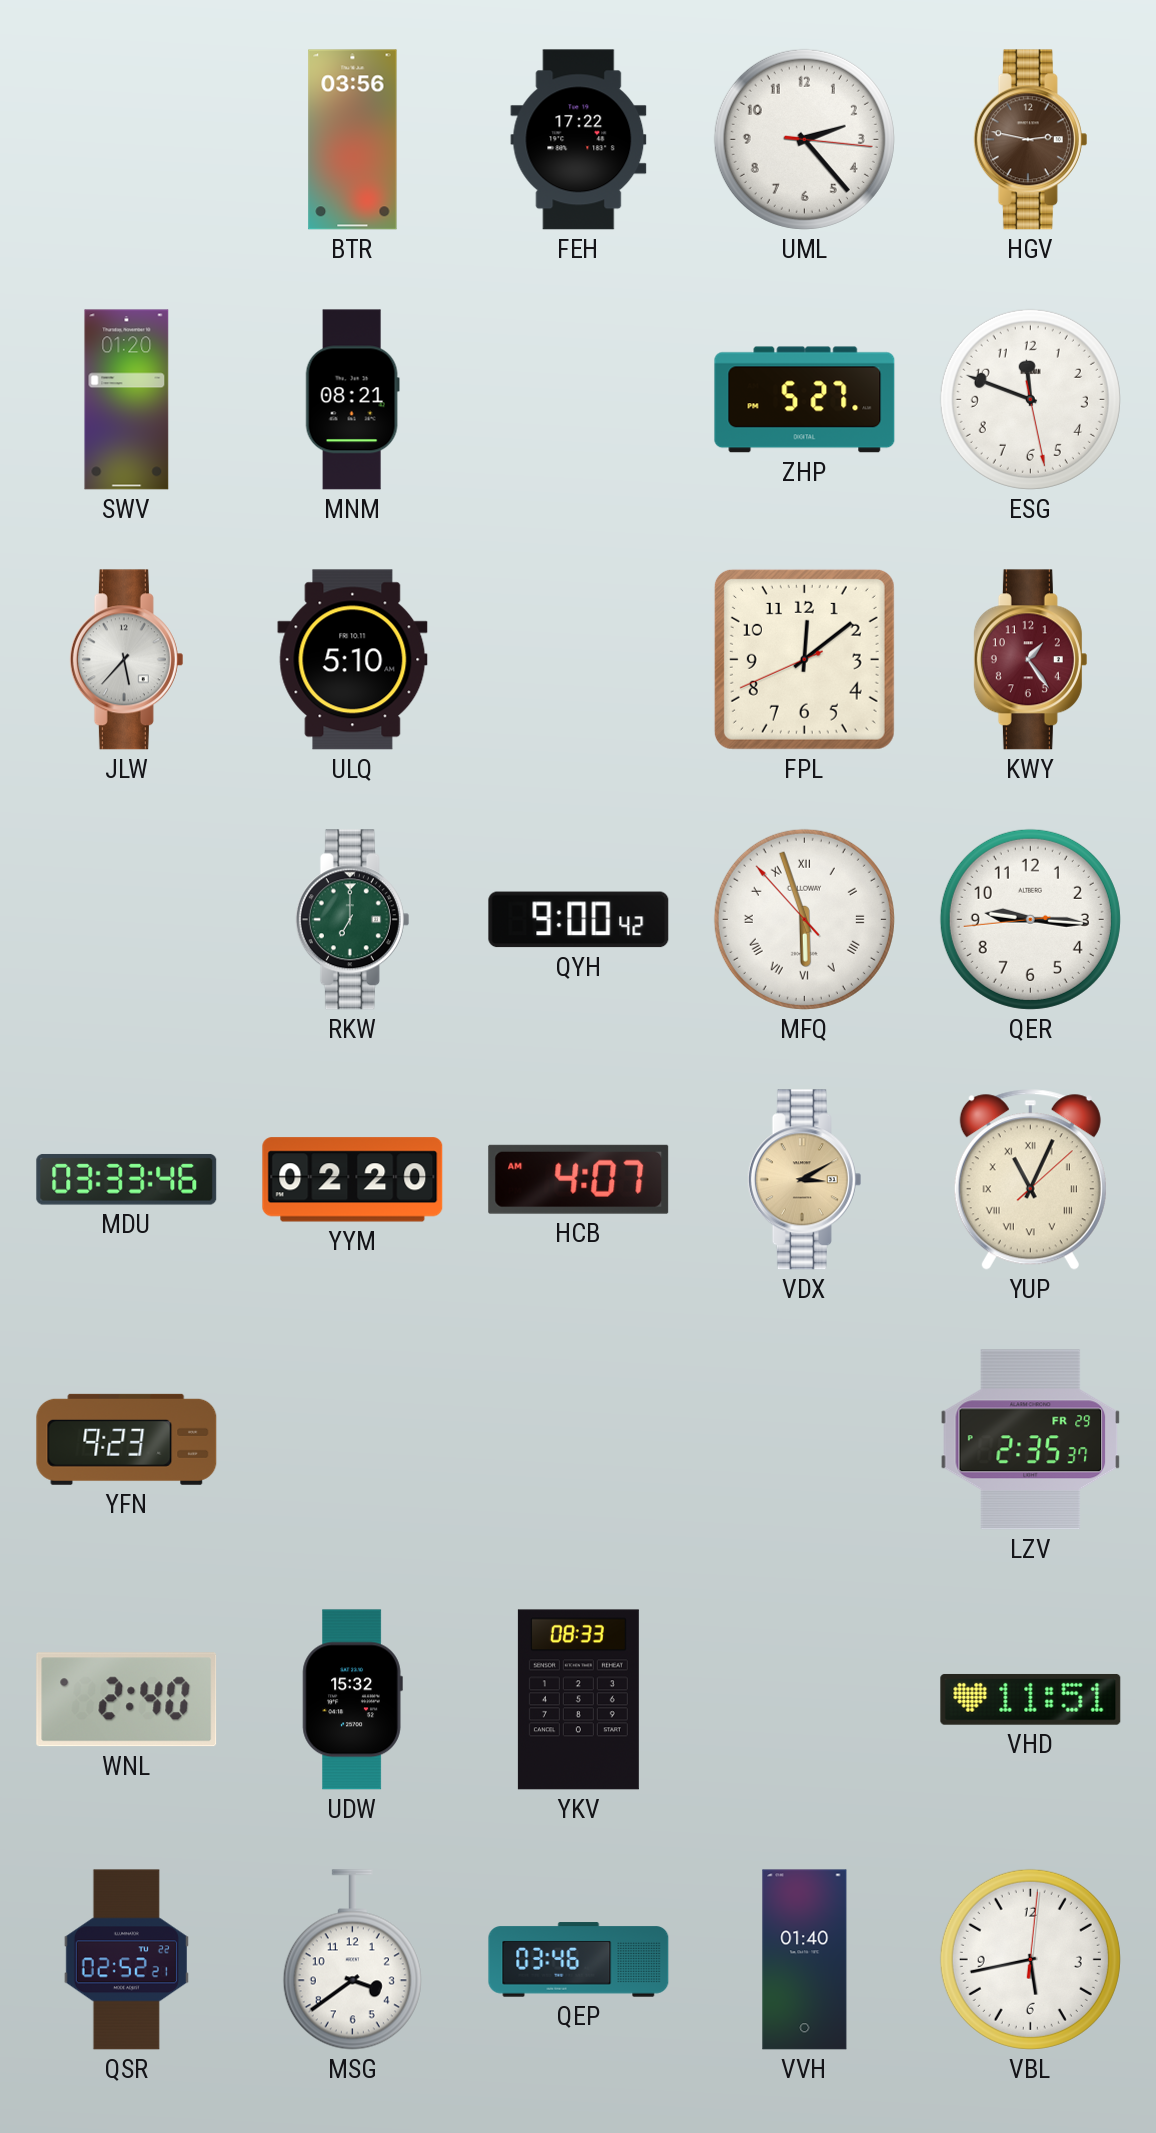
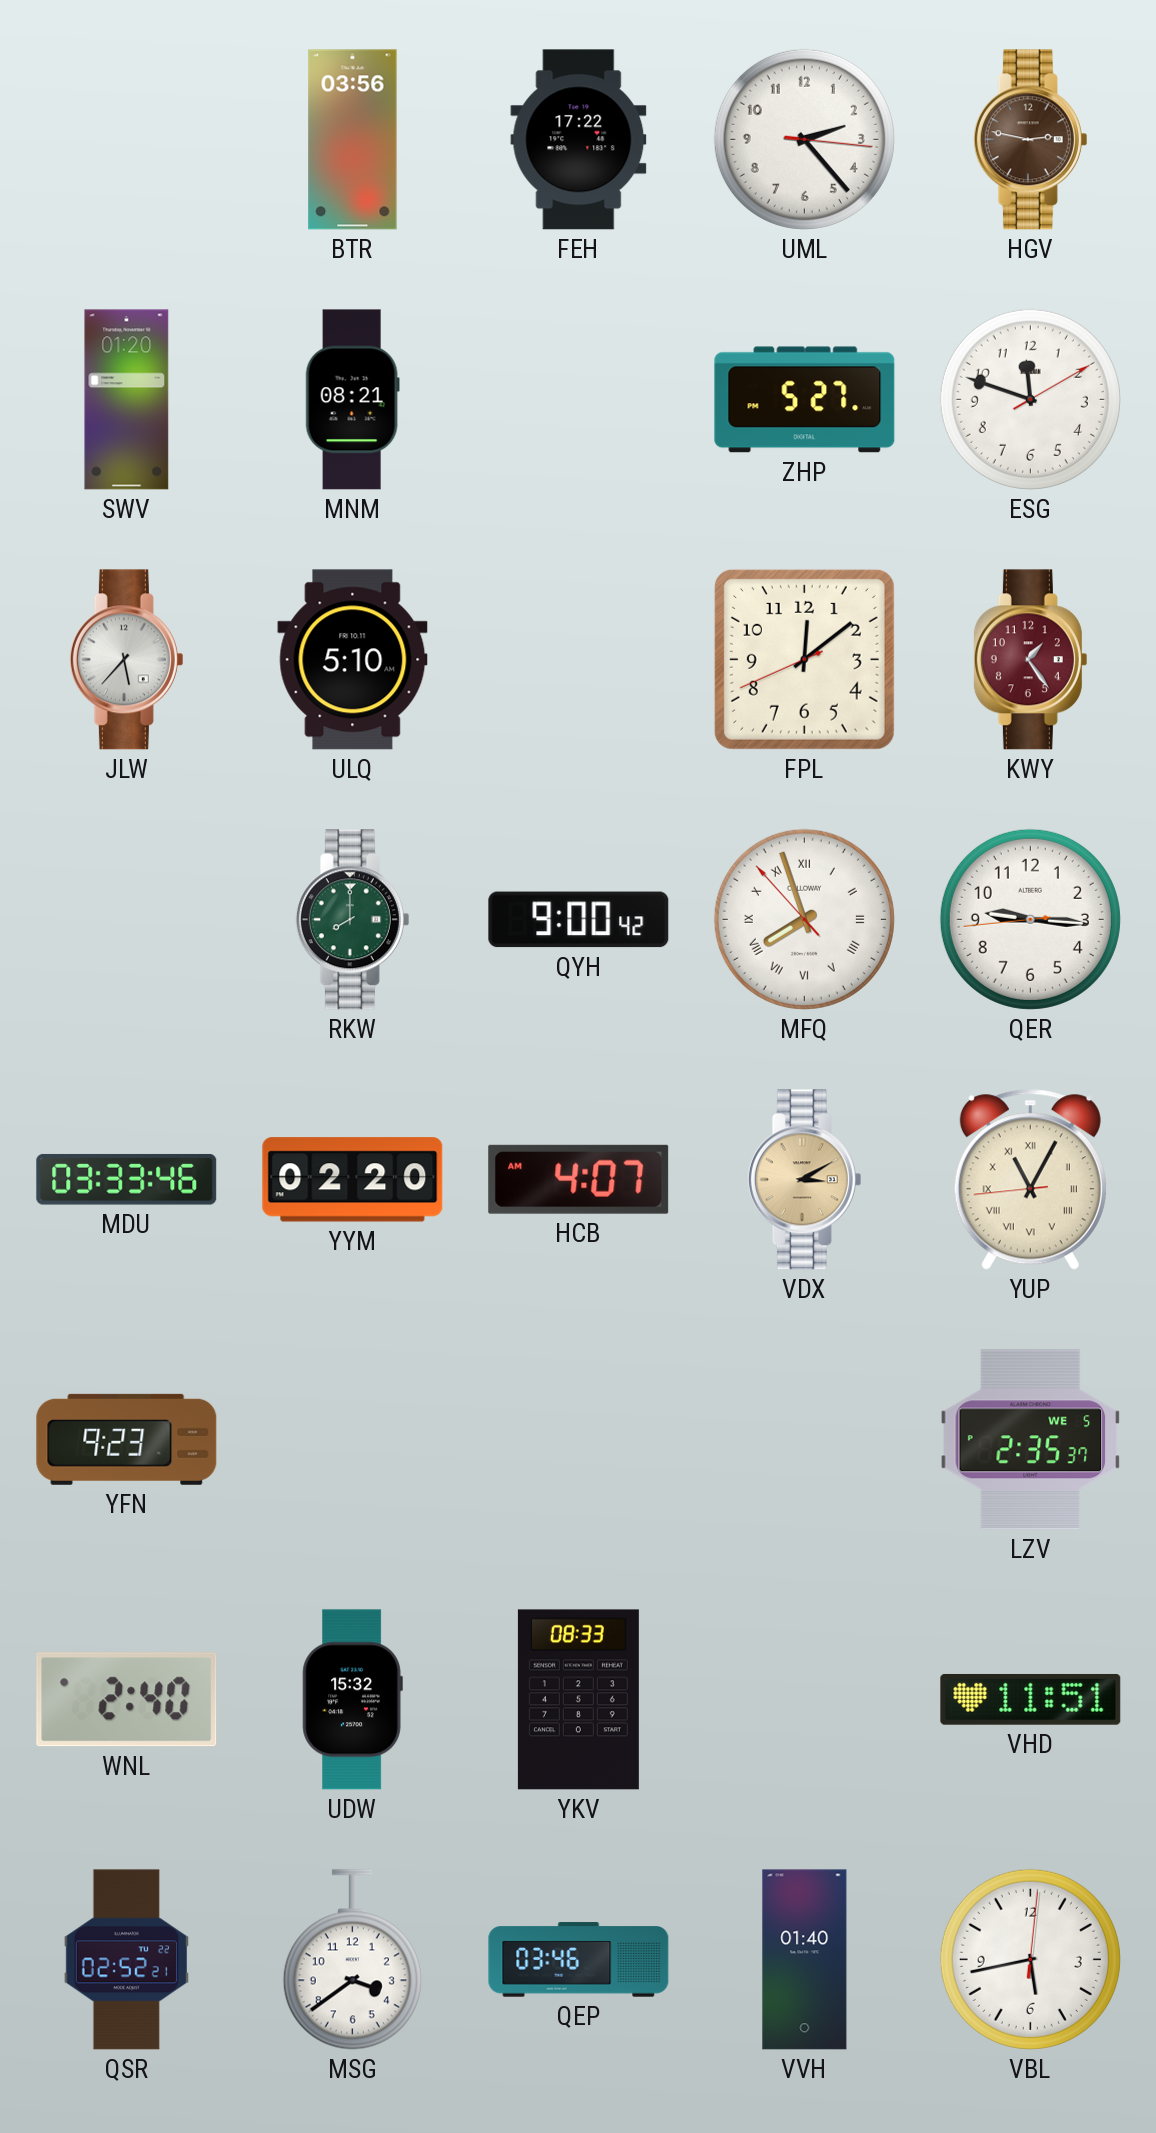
ESG: 11:48:28 -> 11:48:10 (1030, 399)
RKW: 7:00 -> 8:00 (352, 920)
MFQ: 5:56 -> 7:56 (804, 919)
YUP: 11:04:08 -> 11:04:44 (1030, 1180)
LZV date: FR 29 -> WE 5 (1031, 1440)
